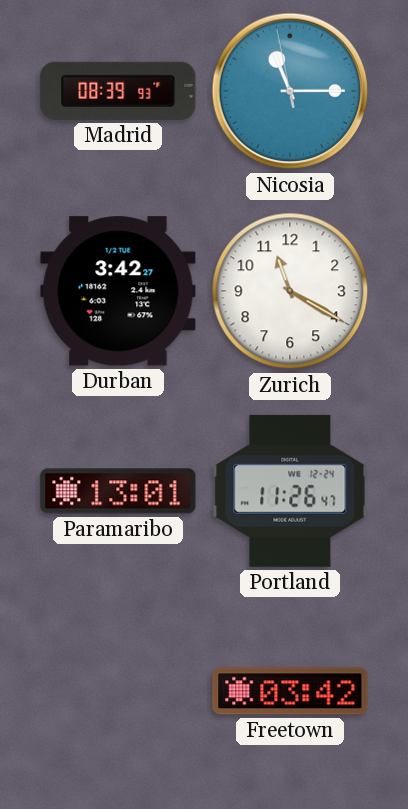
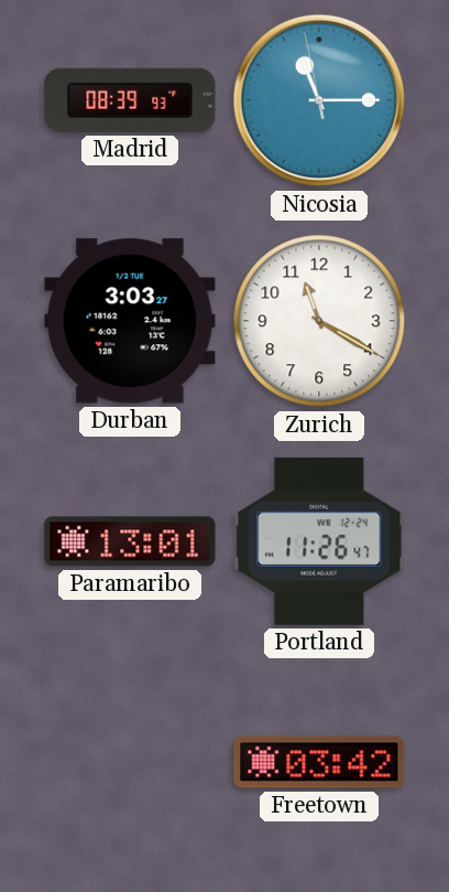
Durban: 3:42 -> 3:03 (130, 321)
